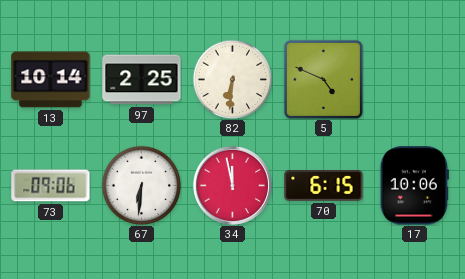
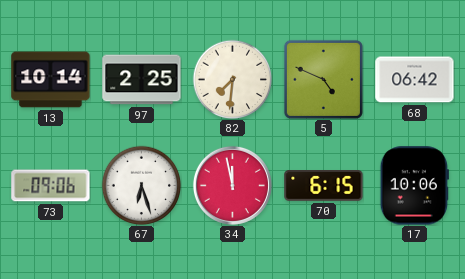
82: 6:31 -> 7:31 (232, 79)
68: none -> 06:42 (415, 80)
67: 6:31 -> 6:27 (141, 185)
